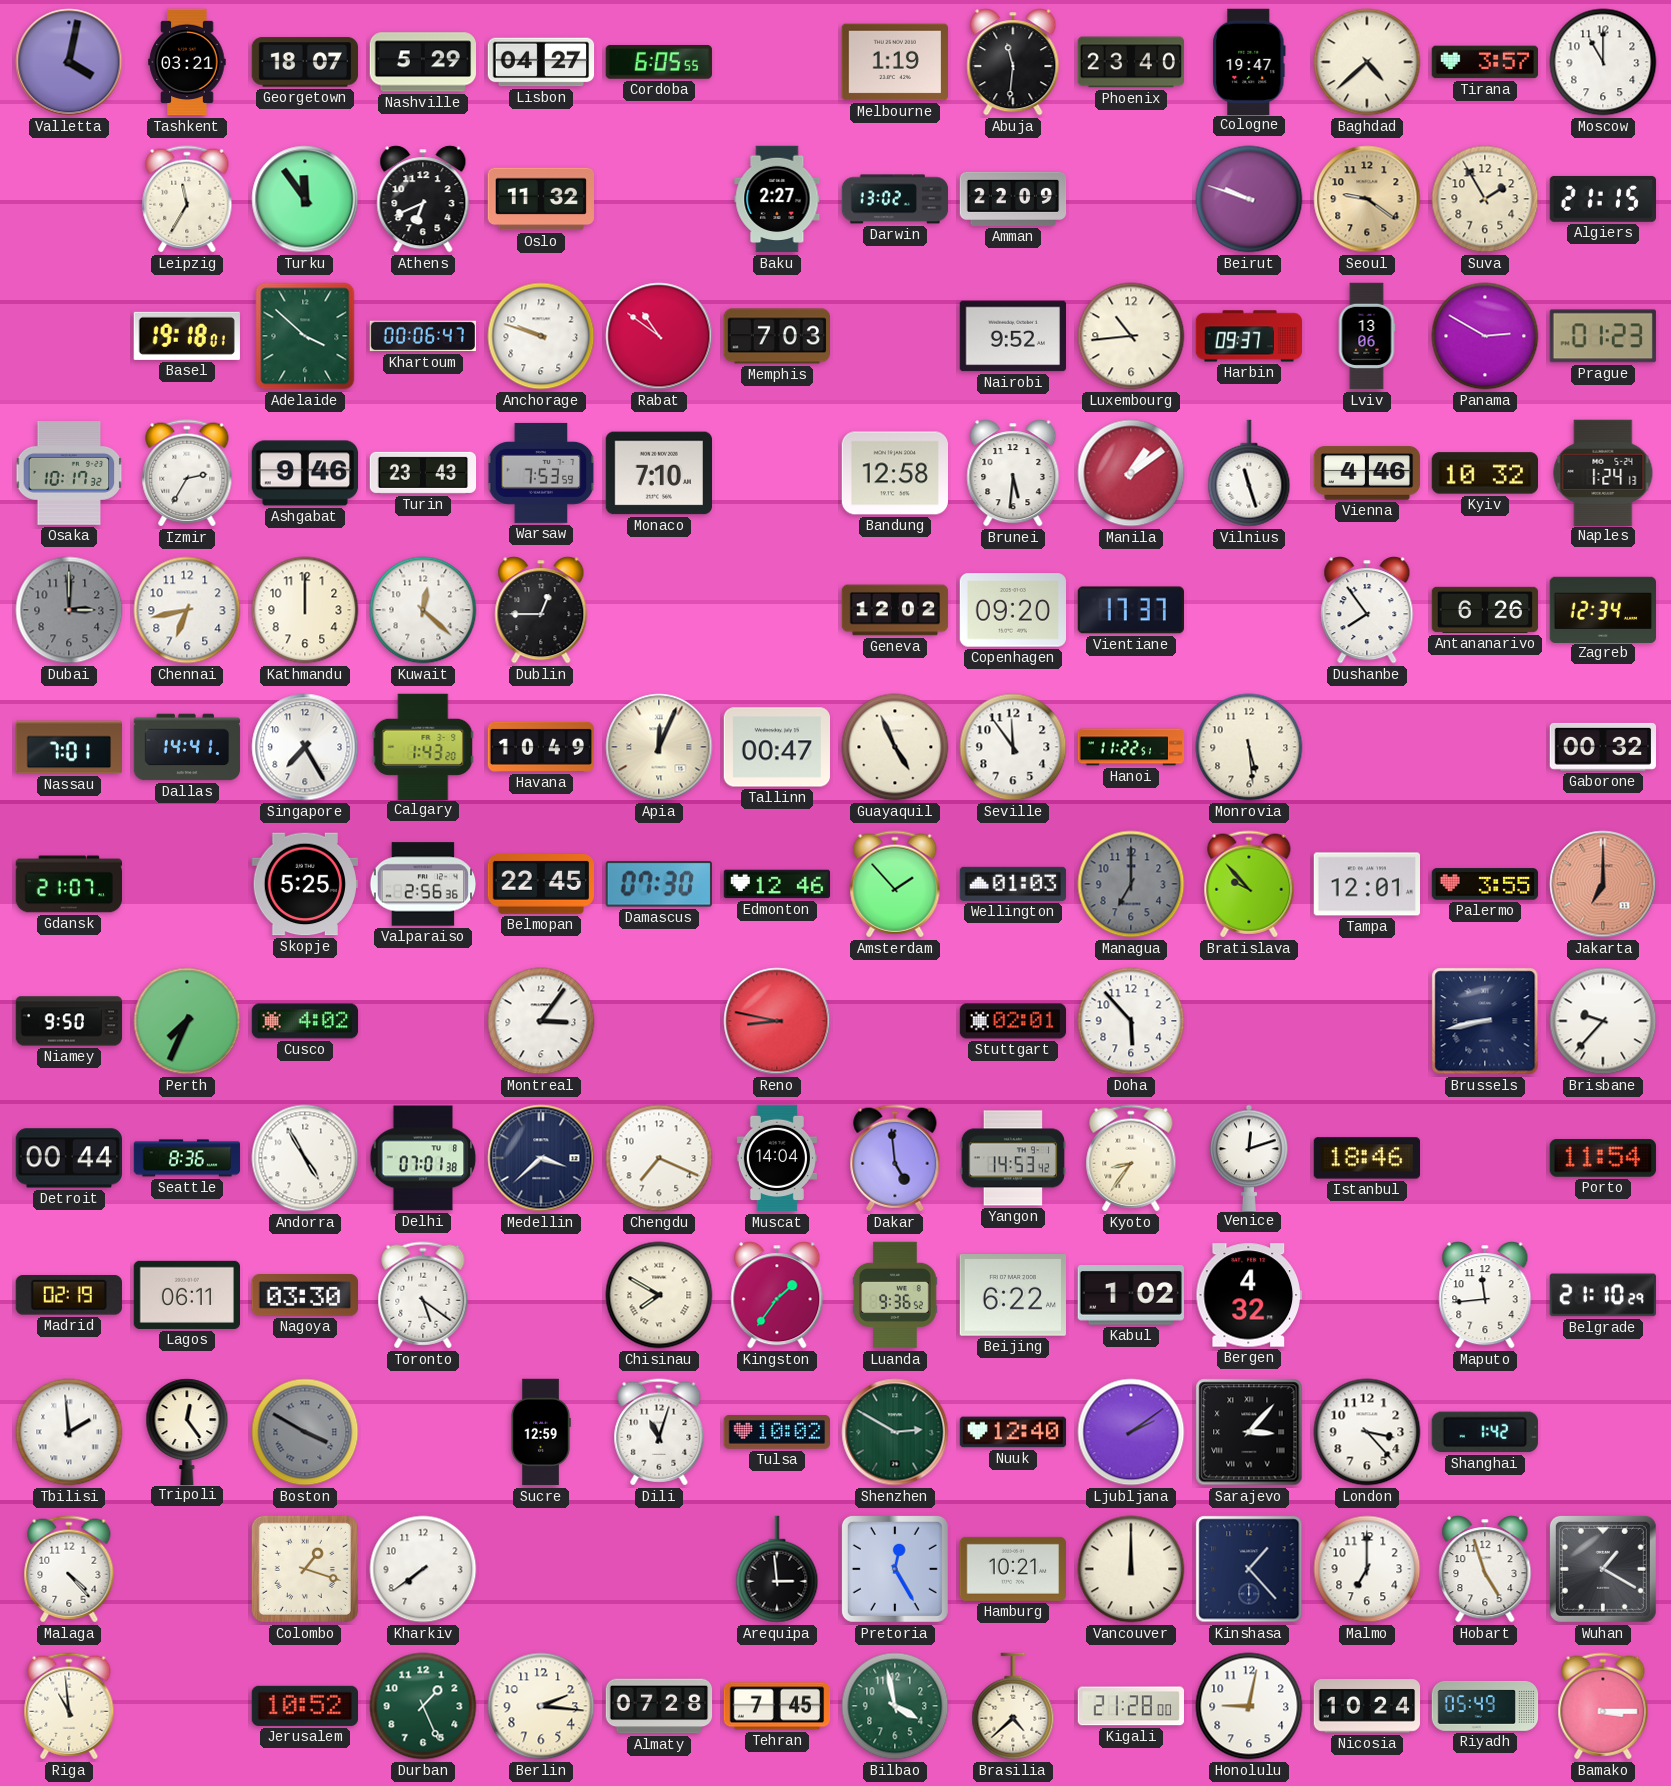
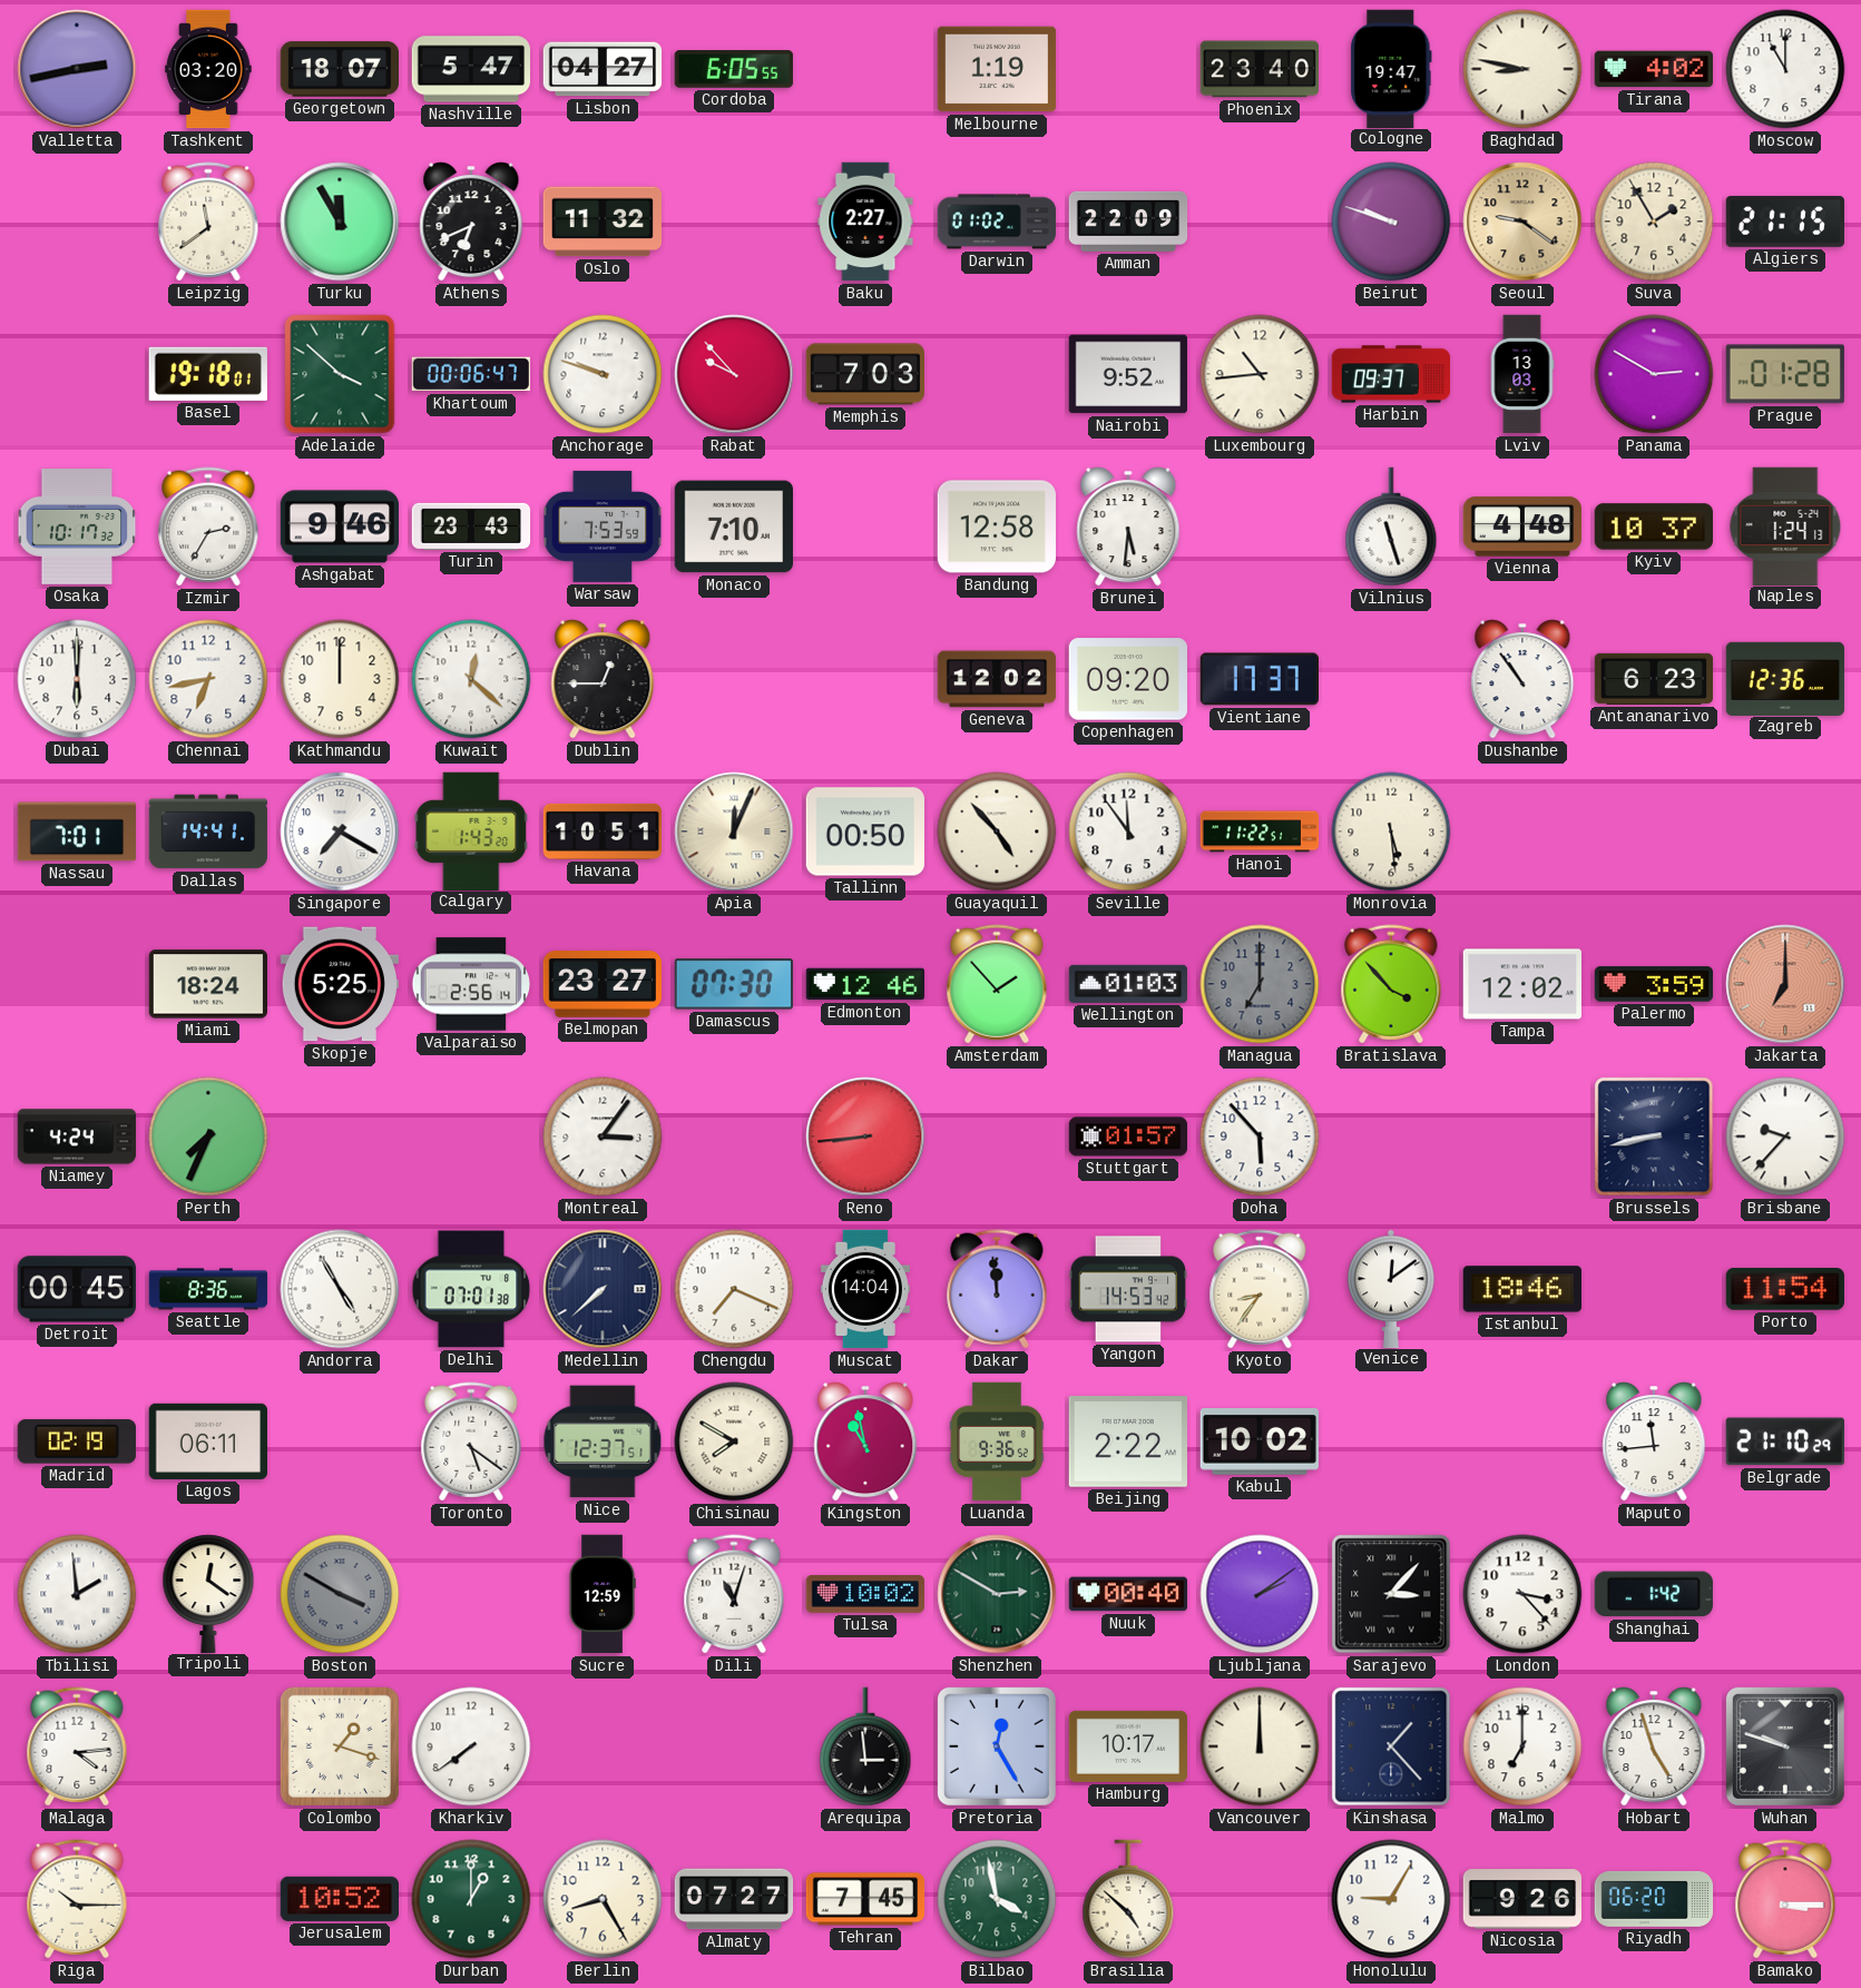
Valletta: 4:02 -> 2:43 (77, 69)
Tashkent: 03:21 -> 03:20 (208, 69)
Nashville: 5:29 -> 5:47 (470, 69)
Abuja: 11:31 -> none (1013, 62)
Baghdad: 4:38 -> 8:47 (1522, 69)
Tirana: 3:57 -> 4:02 (1653, 69)
Leipzig: 11:35 -> 11:39 (208, 222)
Turku: 11:54 -> 11:55 (340, 222)
Darwin: 13:02 -> 01:02 (997, 222)
Rabat: 10:51 -> 9:53 (734, 374)
Lviv: 13:06 -> 13:03 (1522, 374)
Prague: 01:23 -> 01:28 (1785, 374)
Manila: 1:09 -> none (1131, 473)
Vienna: 4:46 -> 4:48 (1522, 526)
Kyiv: 10:32 -> 10:37 (1653, 526)
Dubai: 3:00 -> 6:00 (77, 679)
Dubai dial: grey -> white (77, 679)
Dushanbe: 7:54 -> 10:54 (1522, 679)
Antananarivo: 6:26 -> 6:23 (1654, 679)
Zagreb: 12:34 -> 12:36 (1784, 678)
Singapore: 7:25 -> 7:20 (340, 831)
Havana: 10:49 -> 10:51 (603, 831)
Tallinn: 00:47 -> 00:50 (864, 831)
Guayaquil: 4:56 -> 4:53 (997, 831)
Gaborone: 00:32 -> none (1602, 747)
Gdansk: 21:07 -> none (68, 884)
Miami: none -> 18:24 (207, 984)
Valparaiso: 2:56:36 -> 2:56:14 (471, 984)
Belmopan: 22:45 -> 23:27 (601, 985)
Bratislava: 9:53 -> 3:53 (1391, 984)
Tampa: 12:01 -> 12:02 (1521, 984)
Palermo: 3:55 -> 3:59 (1654, 984)
Niamey: 9:50 -> 4:24 (77, 1136)
Cusco: 4:02 -> none (305, 1021)
Reno: 8:47 -> 8:44 (865, 1136)
Stuttgart: 02:01 -> 01:57 (1128, 1136)
Detroit: 00:44 -> 00:45 (76, 1289)
Medellin: 3:38 -> 7:38 (603, 1289)
Dakar: 4:59 -> 11:59 (997, 1289)
Venice: 12:12 -> 12:09 (1391, 1288)
Nagoya: 03:30 -> none (304, 1296)
Nice: none -> 12:37 (603, 1441)
Kingston: 1:36 -> 10:58 (865, 1441)
Beijing: 6:22 -> 2:22 (1127, 1443)
Kabul: 1:02 -> 10:02 (1260, 1441)
Bergen: 4:32 -> none (1248, 1295)
Tripoli: 12:24 -> 12:21 (208, 1593)
Nuuk: 12:40 -> 00:40 (1128, 1594)
Malaga: 4:23 -> 4:14 (77, 1746)
Hamburg: 10:21 -> 10:17 (1128, 1746)
Wuhan: 1:20 -> 9:48 (1785, 1746)
Riga: 10:59 -> 10:15 (77, 1899)
Durban: 1:26 -> 1:00 (471, 1899)
Berlin: 2:16 -> 8:25 (603, 1899)
Almaty: 07:28 -> 07:27 (734, 1899)
Brasilia: 4:38 -> 4:52 (1128, 1899)
Kigali: 21:28 -> none (1130, 1706)
Honolulu: 9:02 -> 9:05 (1391, 1899)
Nicosia: 10:24 -> 9:26 (1522, 1899)
Riyadh: 05:49 -> 06:20 (1654, 1899)
